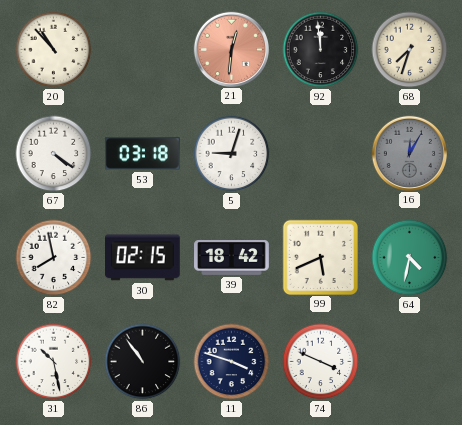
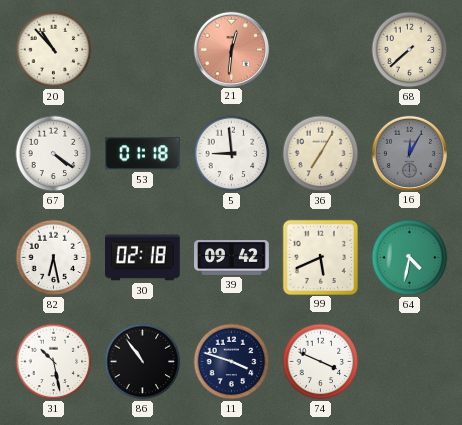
92: 11:59 -> none (321, 50)
68: 7:33 -> 7:38 (410, 50)
53: 03:18 -> 01:18 (142, 154)
5: 9:03 -> 8:59 (232, 154)
36: none -> 7:05 (321, 154)
82: 7:58 -> 6:28 (54, 258)
30: 02:15 -> 02:18 (143, 258)
39: 18:42 -> 09:42 (232, 258)
